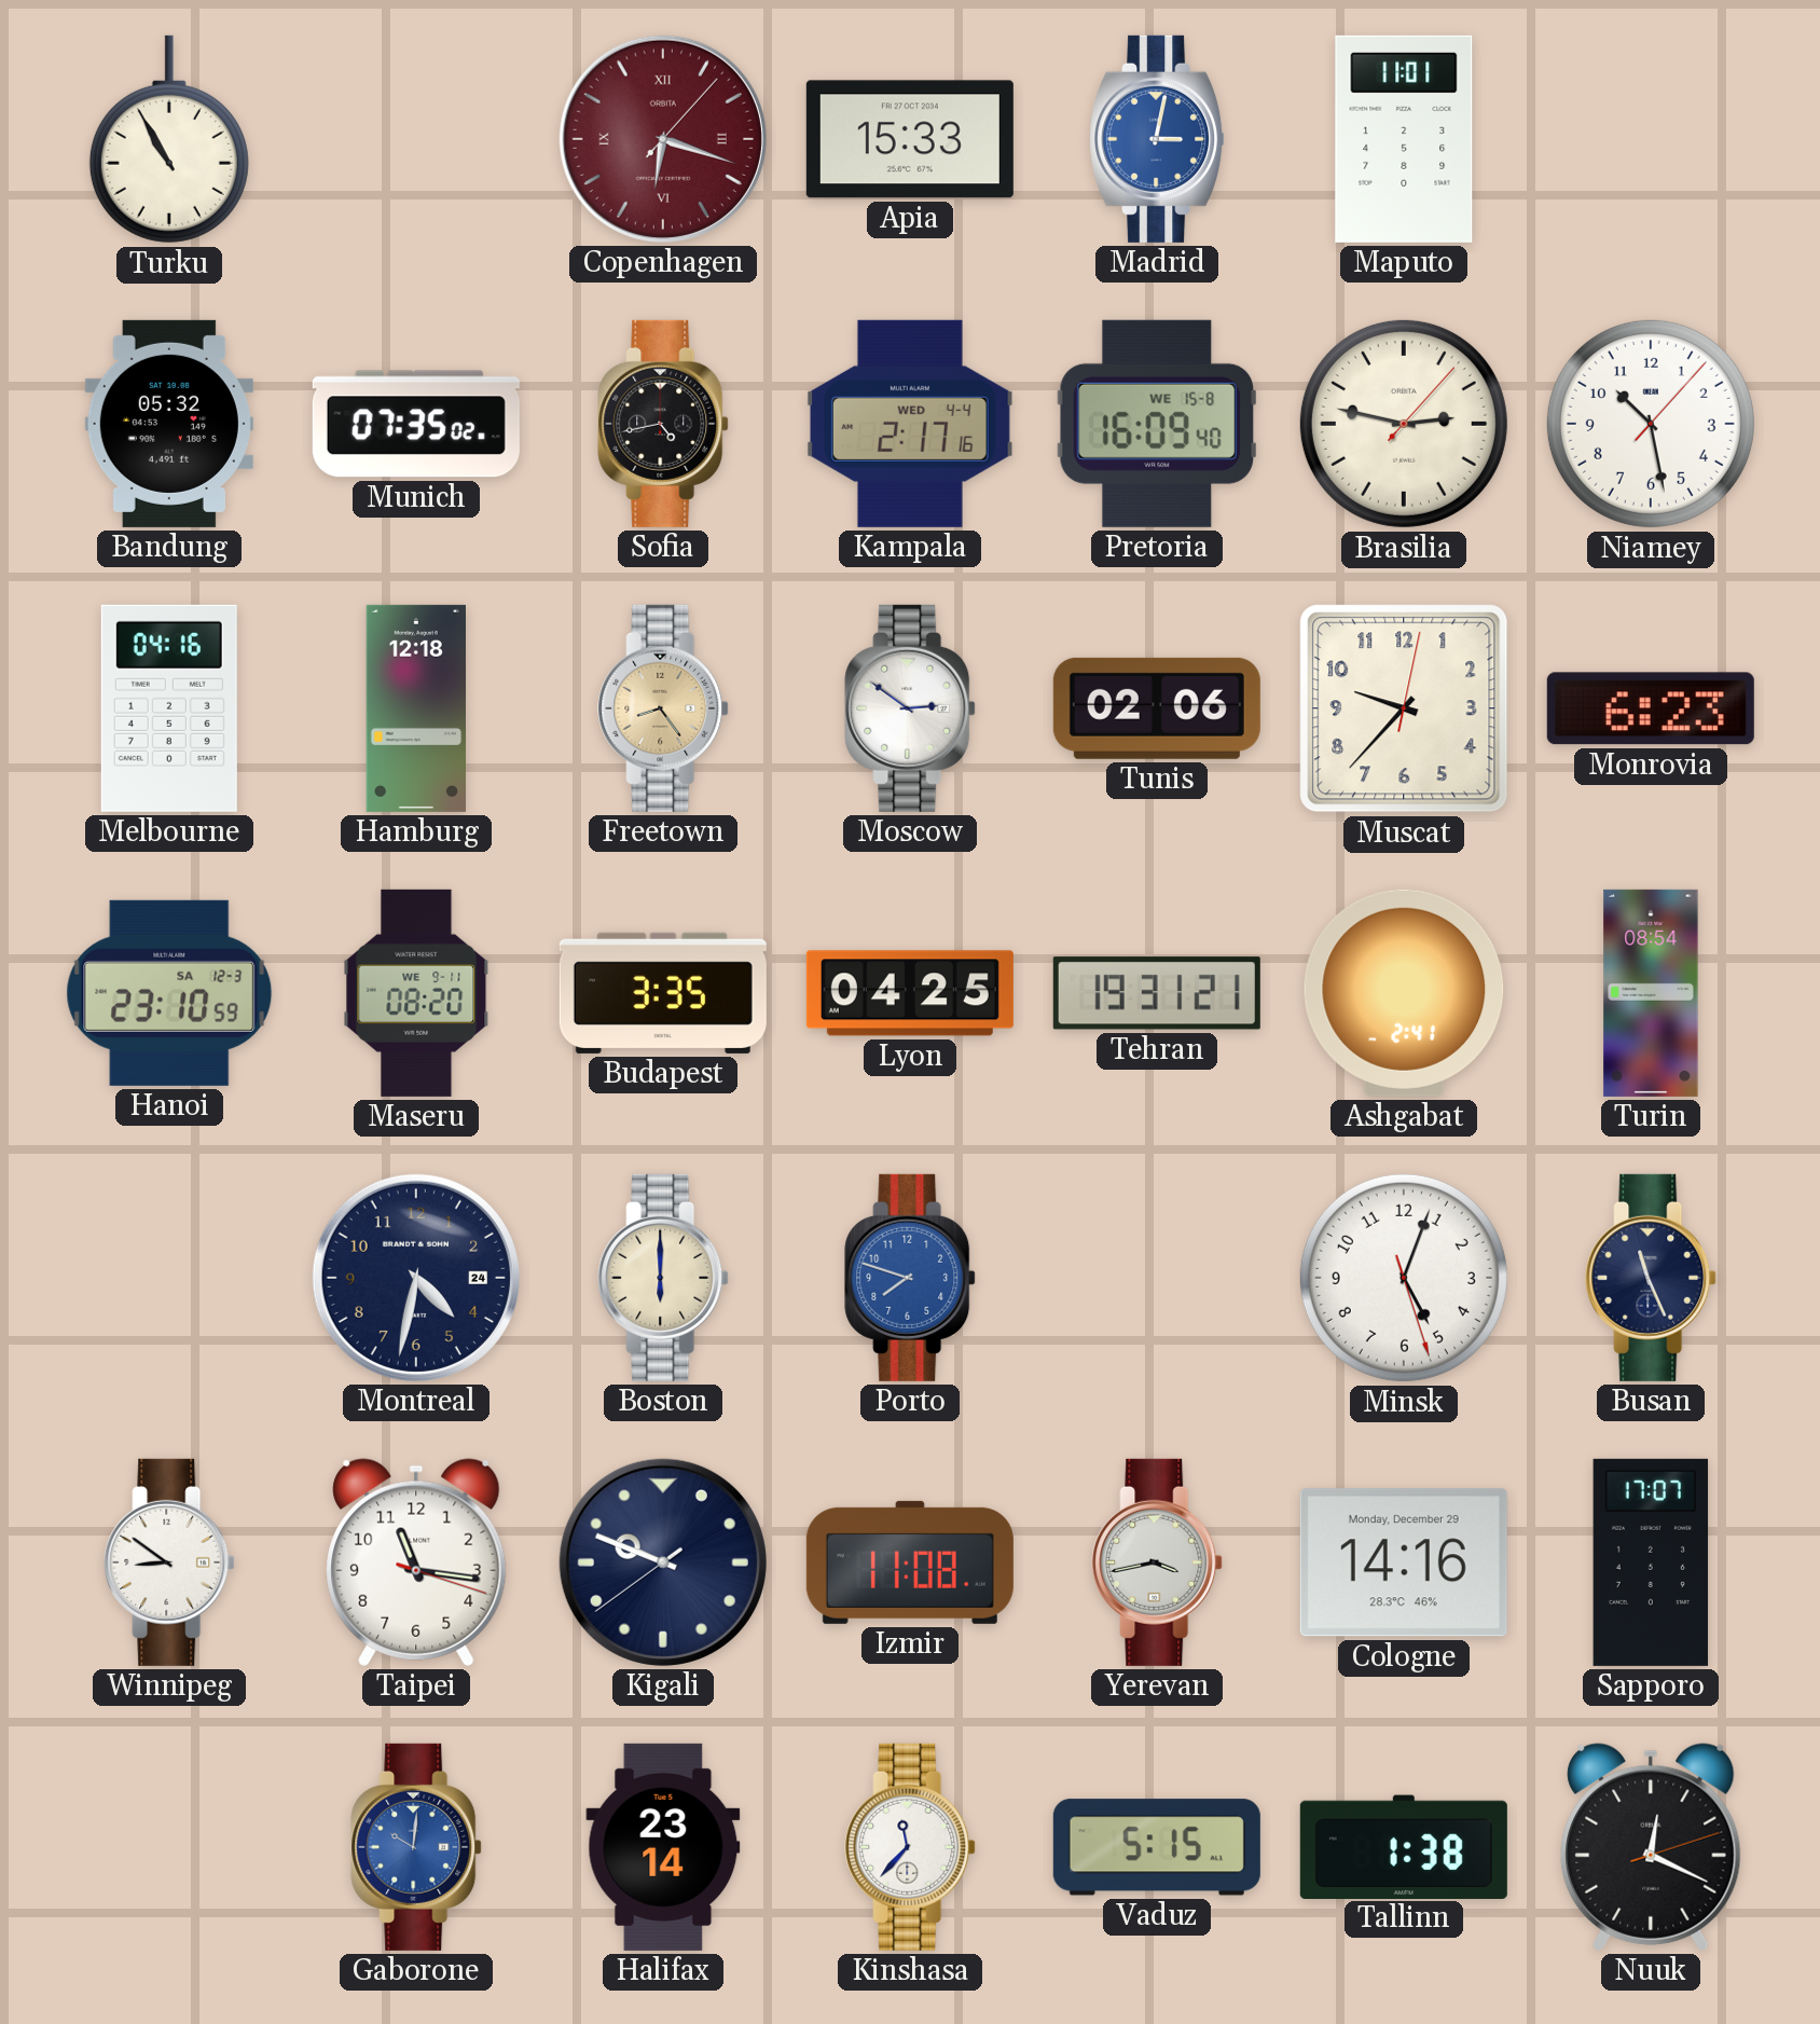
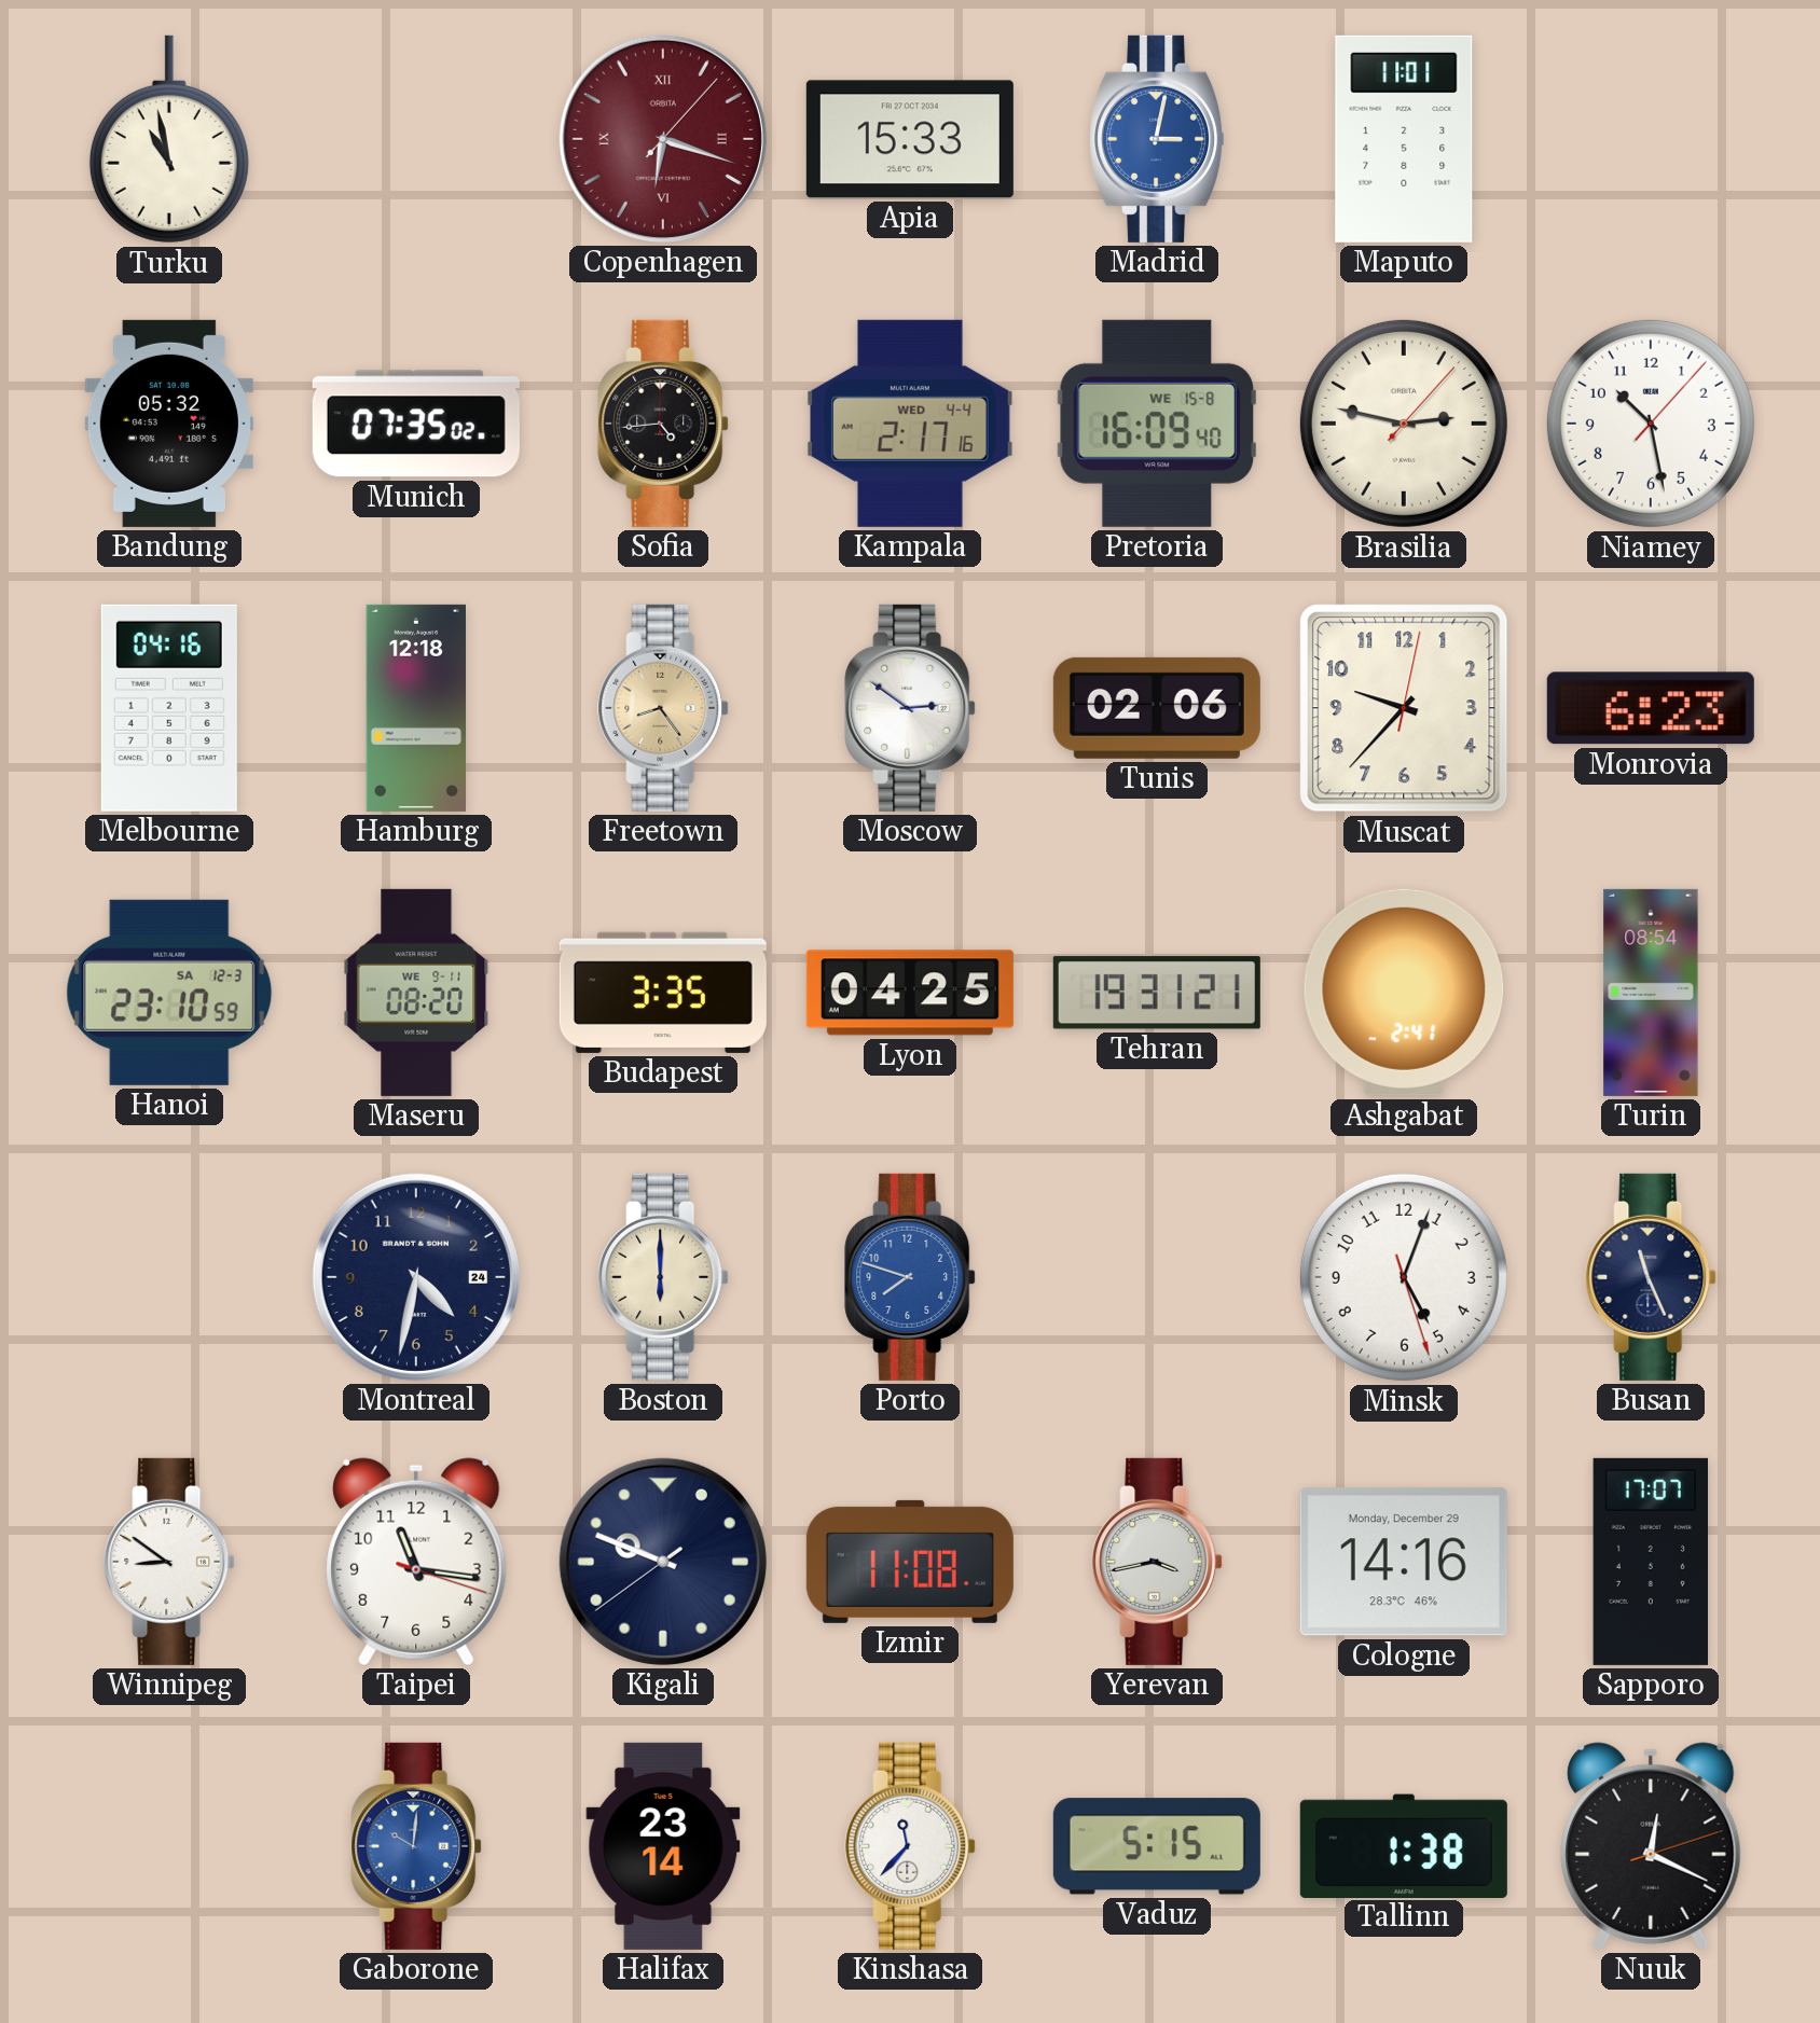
Turku: 10:55 -> 10:58 (169, 139)
Sofia: 4:43 -> 4:44 (663, 424)
